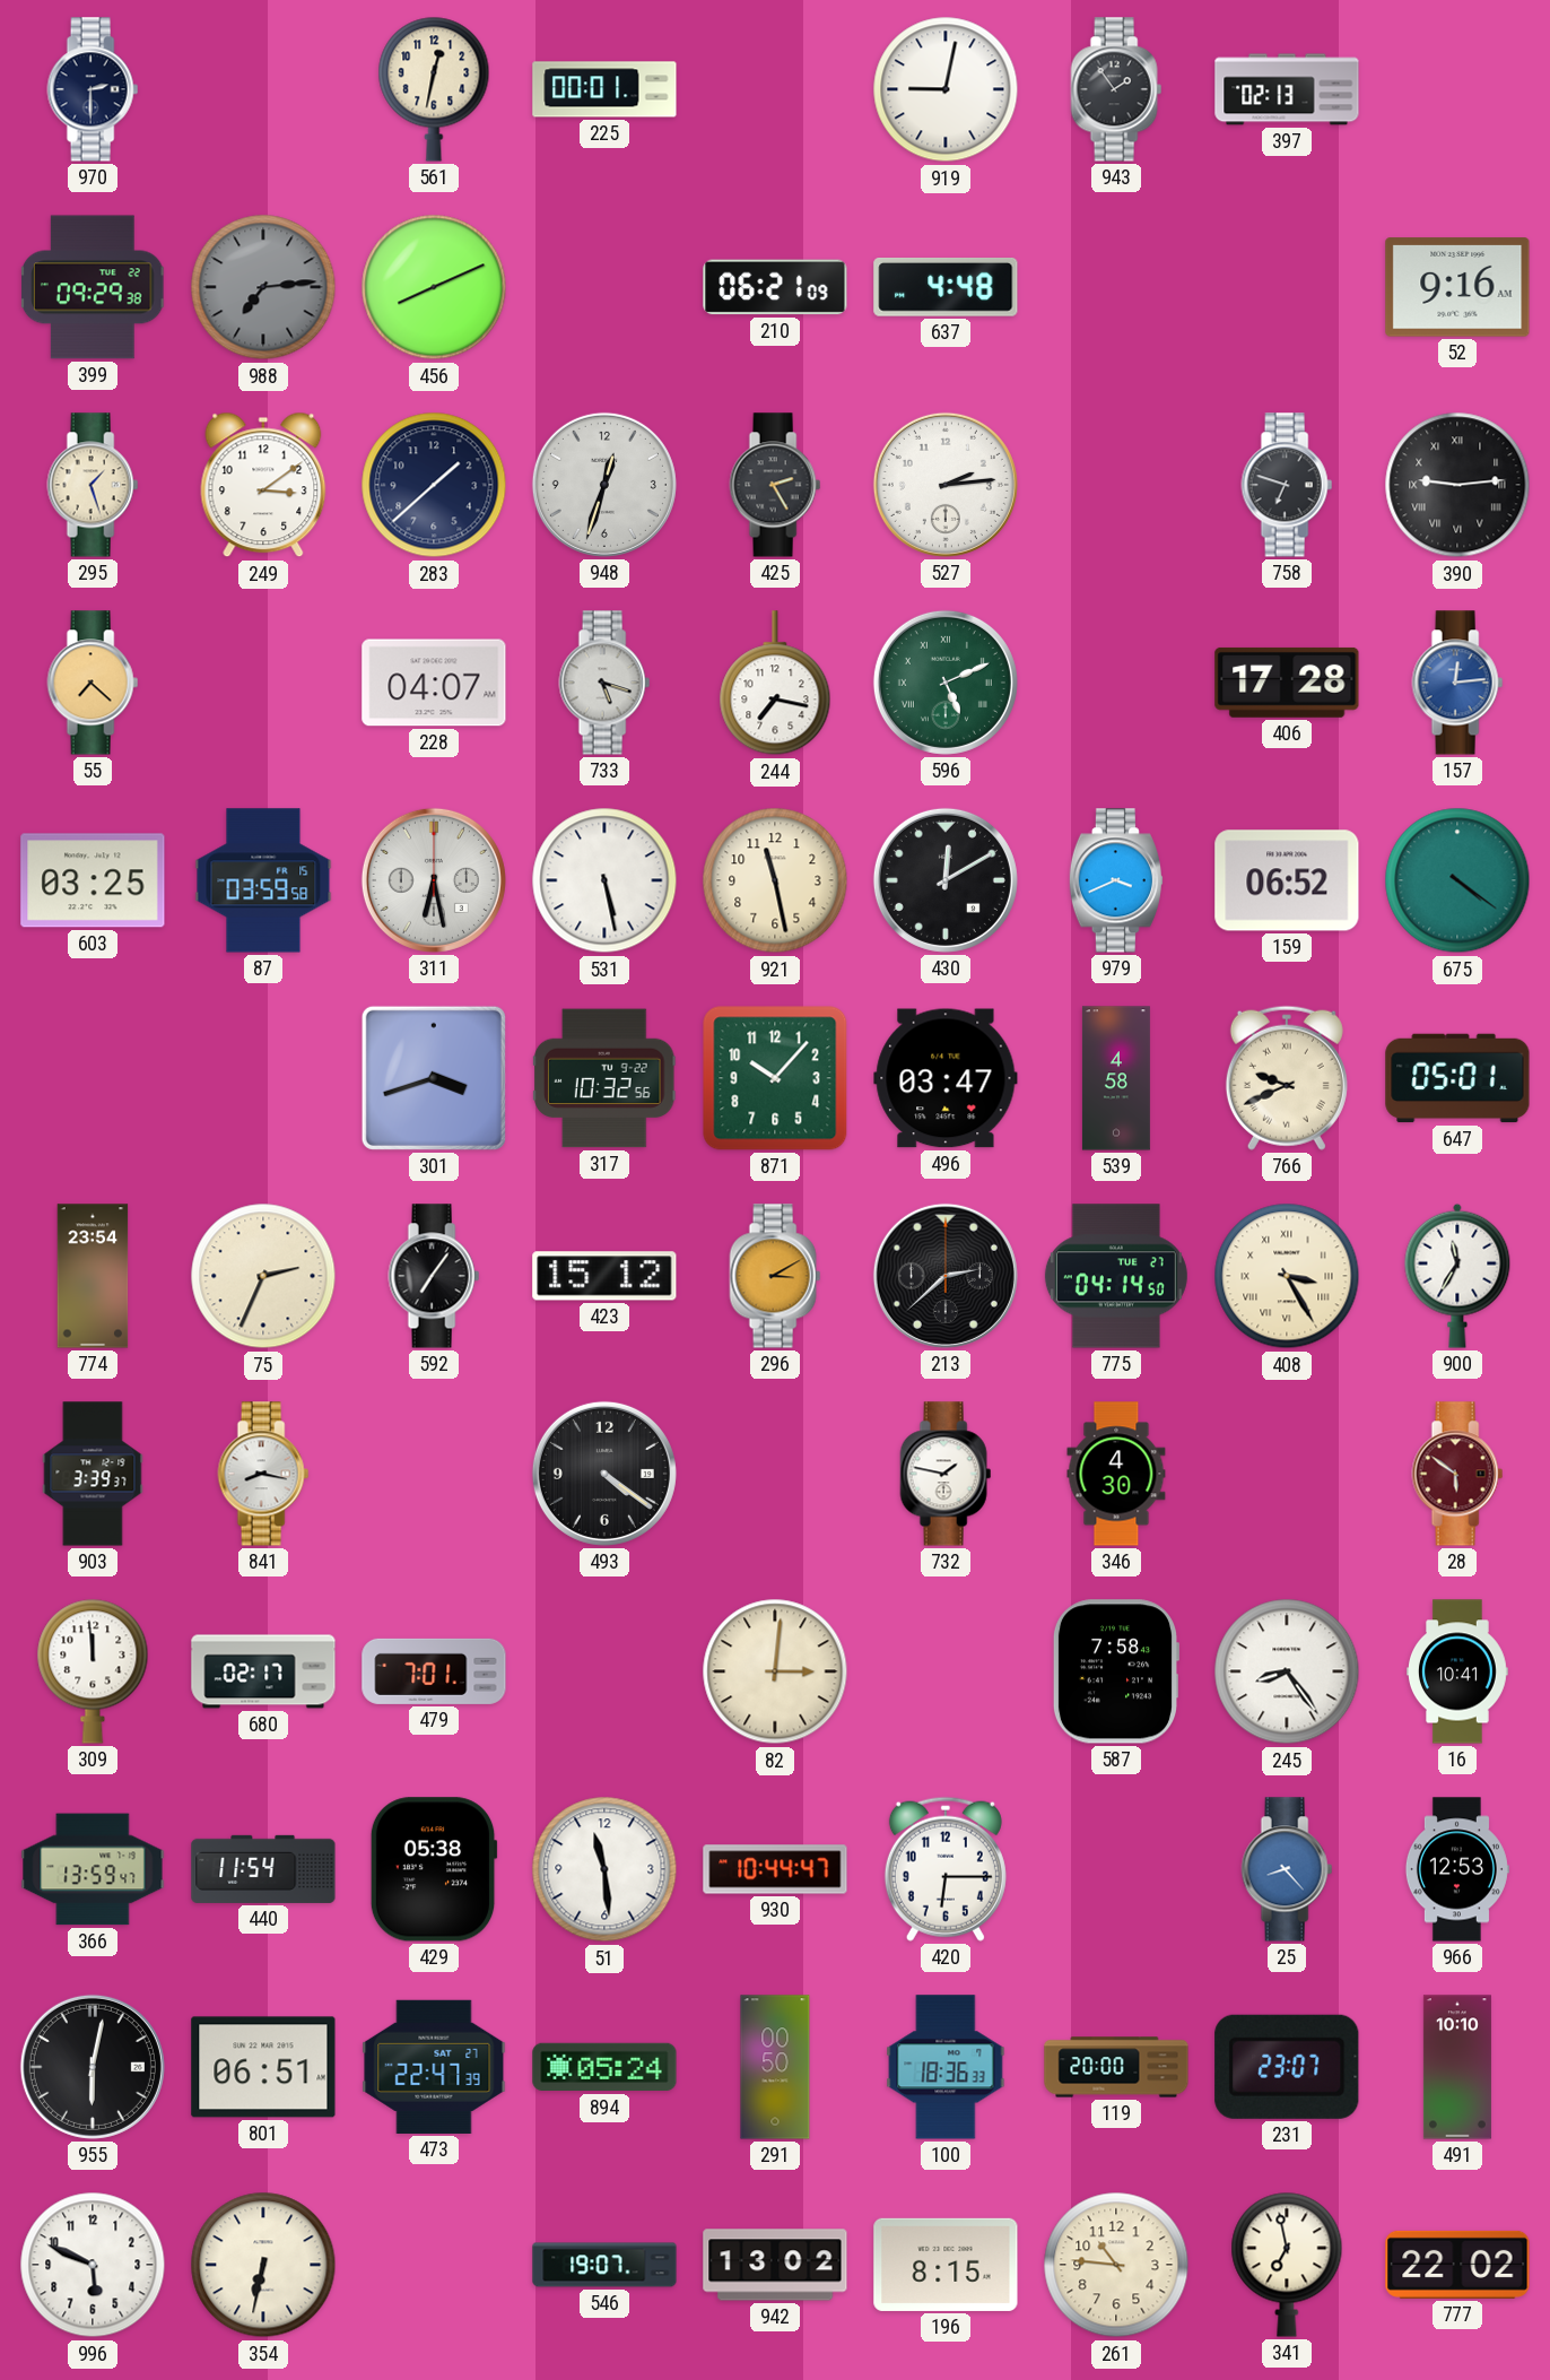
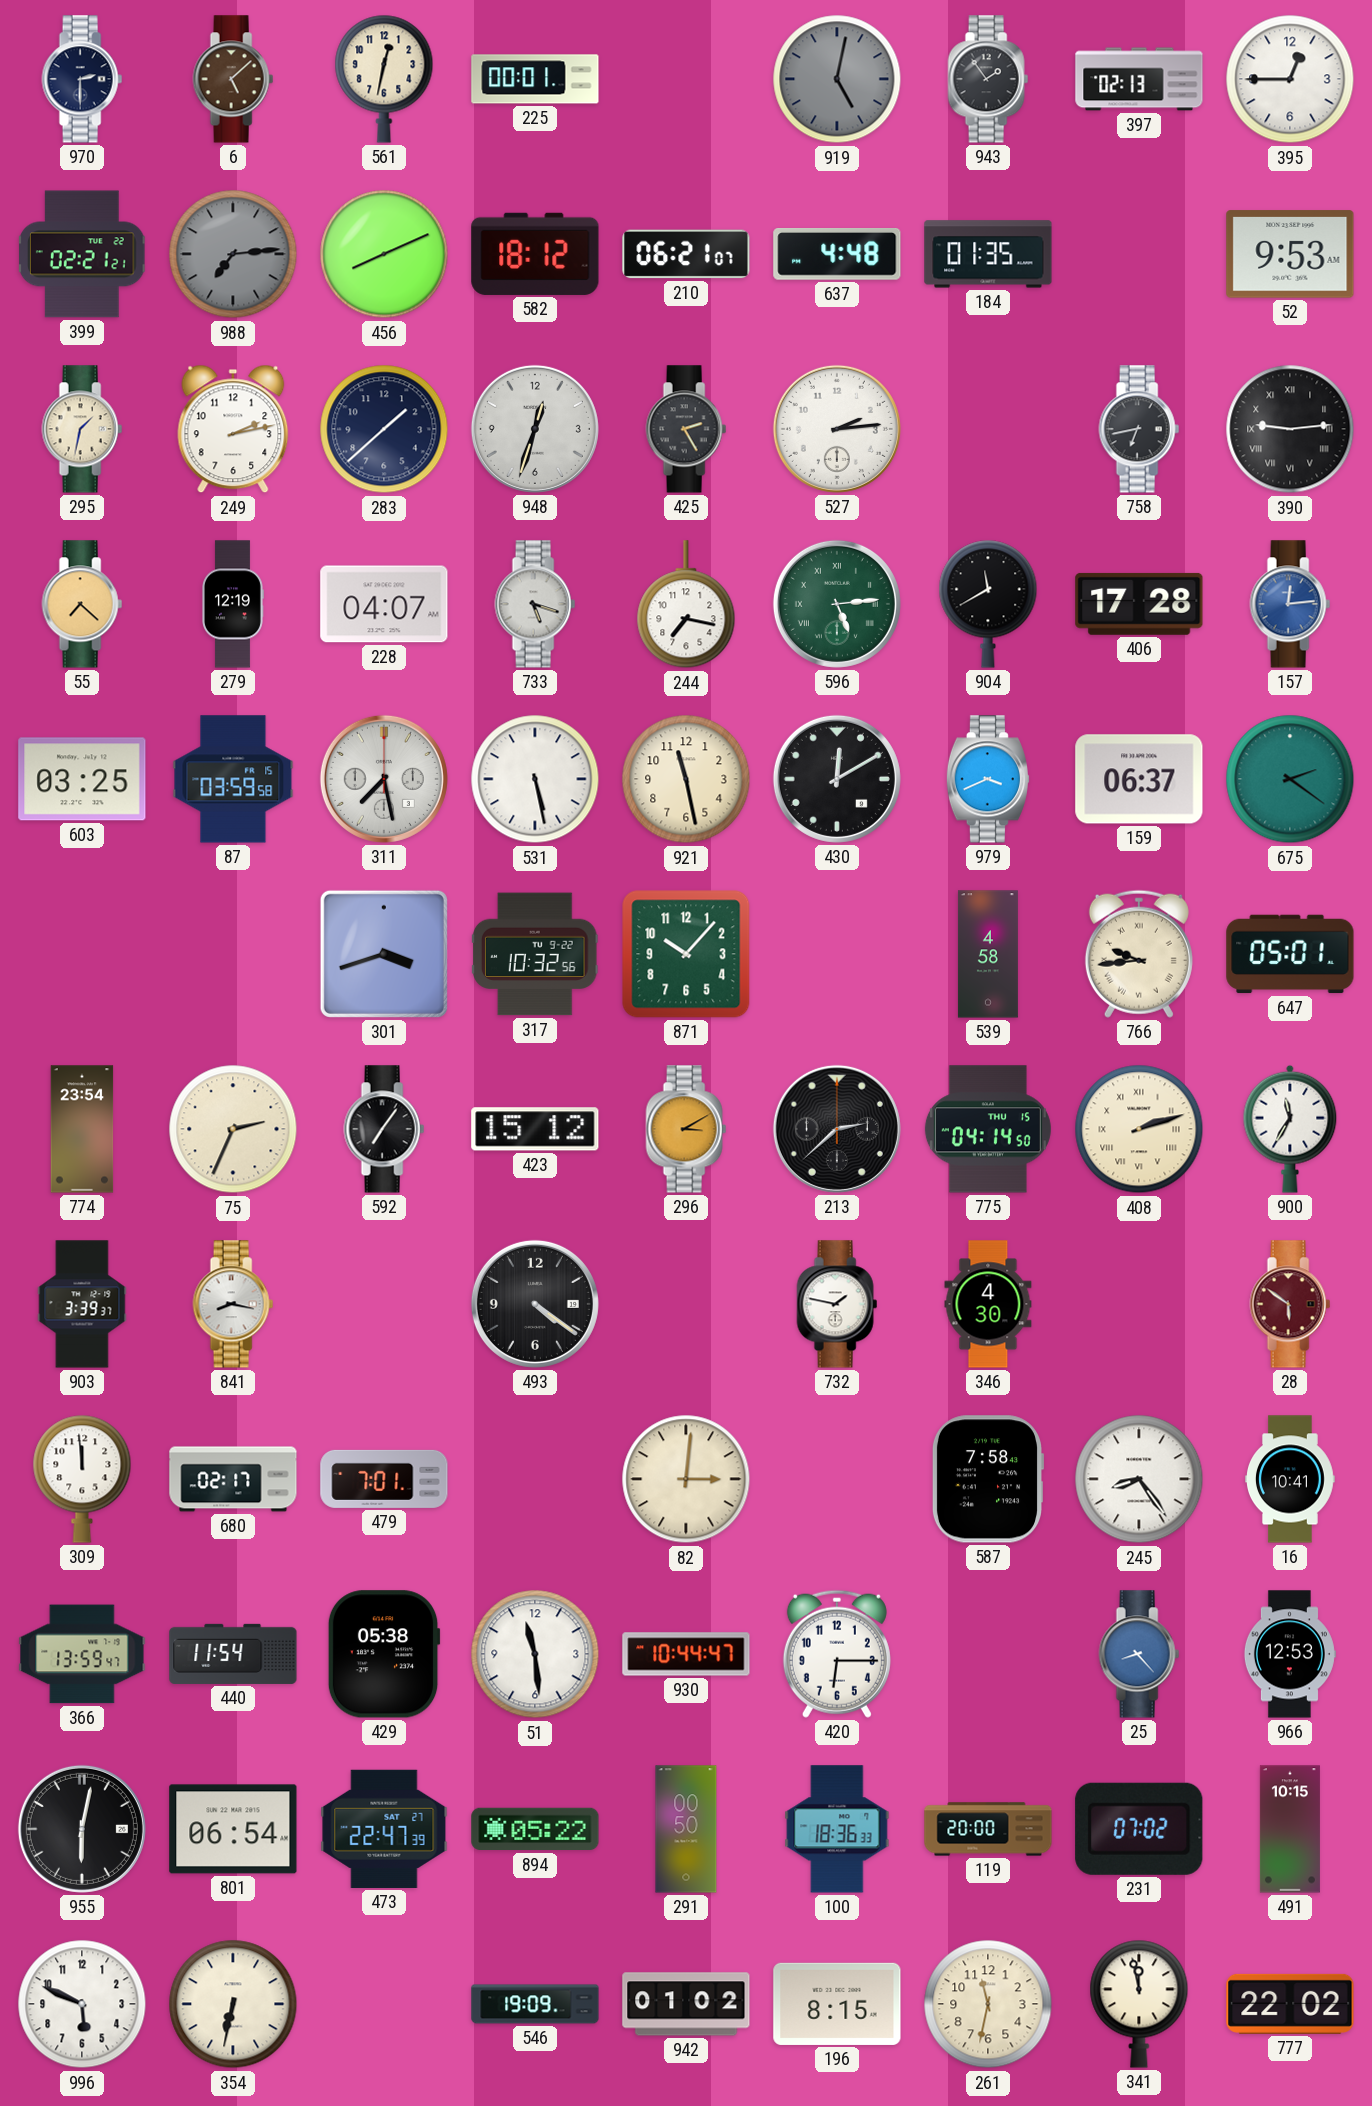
6: none -> 5:08 (233, 79)
919: 9:02 -> 5:02 (837, 79)
919 dial: white -> grey (837, 79)
395: none -> 12:45 (1290, 79)
399: 09:29 -> 02:21 (82, 254)
582: none -> 18:12 (535, 254)
210: 06:21:09 -> 06:21:07 (686, 254)
184: none -> 01:35 (988, 254)
52: 9:16 -> 9:53 (1290, 254)
295: 1:27 -> 1:32 (82, 429)
249: 3:09 -> 2:13 (233, 429)
758: 6:48 -> 6:43 (1139, 429)
279: none -> 12:19 (233, 604)
596: 5:11 -> 5:14 (837, 604)
904: none -> 11:40 (988, 604)
311: 6:28 -> 7:28 (384, 779)
159: 06:52 -> 06:37 (1139, 779)
675: 4:21 -> 2:21 (1290, 779)
496: 03:47 -> none (946, 1078)
766: 9:41 -> 9:44 (1139, 954)
775 date: TUE 27 -> THU 15 (988, 1129)
408: 3:25 -> 2:12 (1139, 1129)
801: 06:51 -> 06:54 (233, 1829)
894: 05:24 -> 05:22 (535, 1829)
231: 23:07 -> 07:02 (1139, 1829)
491: 10:10 -> 10:15 (1290, 1829)
546: 19:07 -> 19:09 (535, 2004)
942: 13:02 -> 01:02 (686, 2004)
261: 10:46 -> 11:32 (988, 2004)
341: 6:58 -> 11:58 (1139, 2004)
